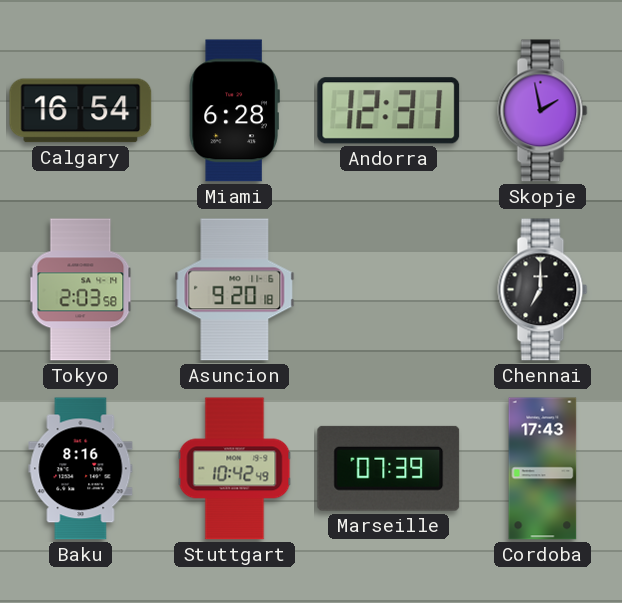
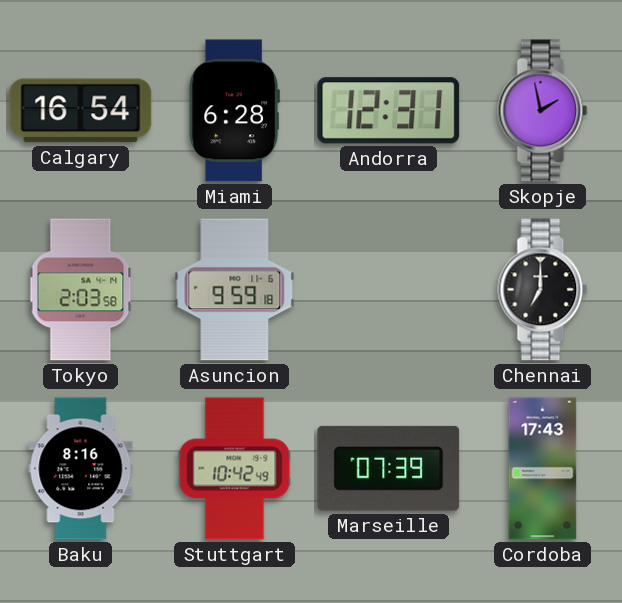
Asuncion: 9:20 -> 9:59 (235, 290)
